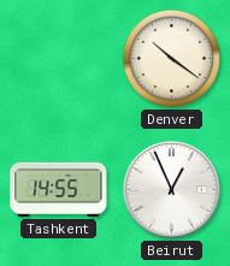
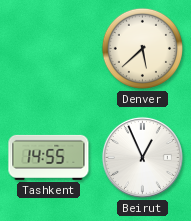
Denver: 10:21 -> 5:38 (142, 48)
